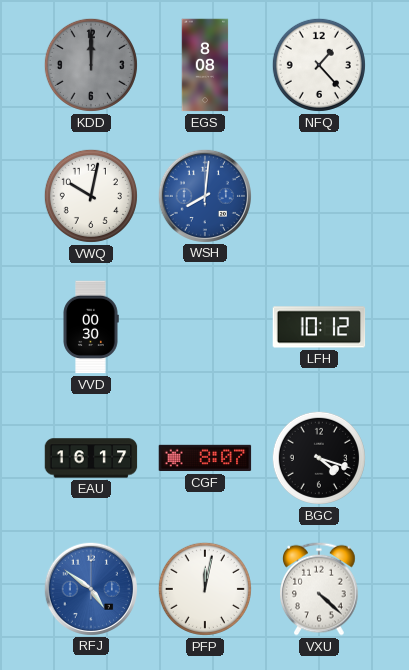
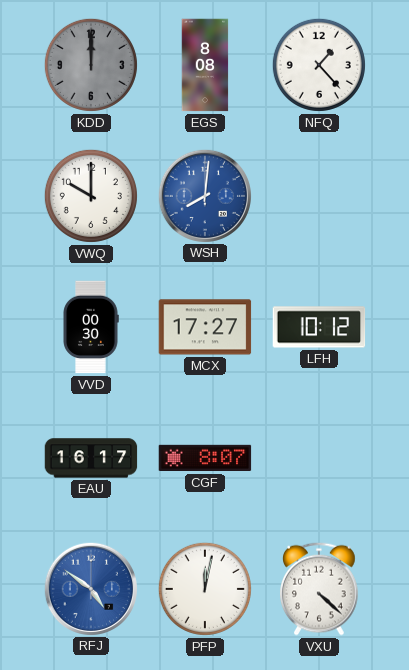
VWQ: 10:02 -> 10:00 (91, 196)
MCX: none -> 17:27 (205, 327)
BGC: 4:18 -> none (319, 458)
